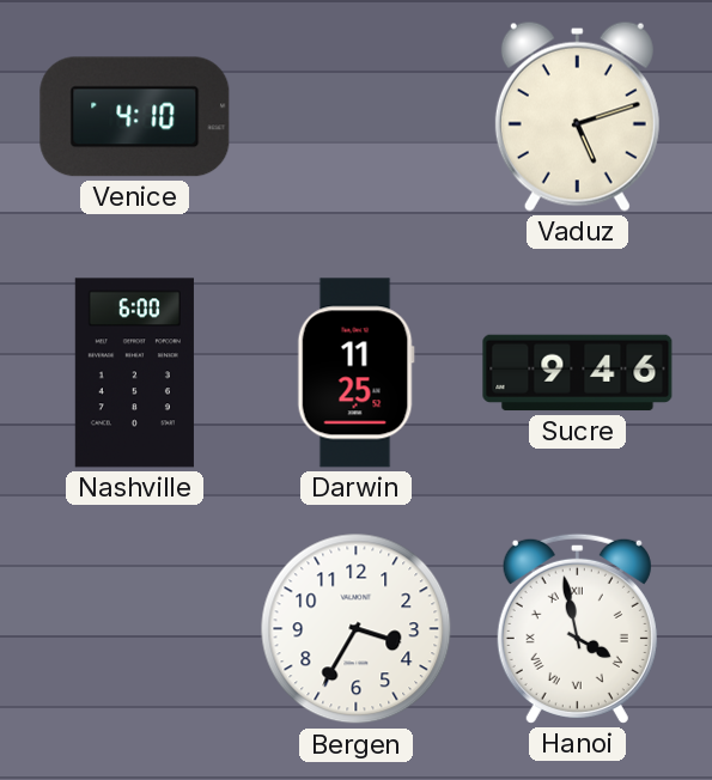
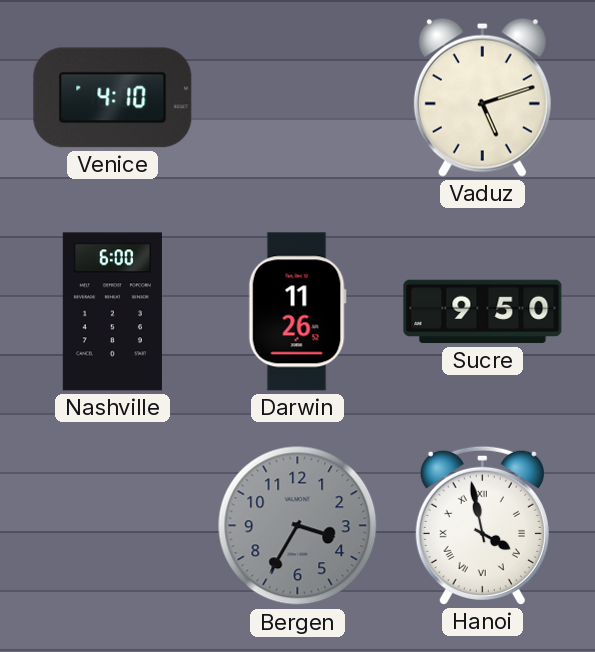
Darwin: 11:25 -> 11:26 (297, 312)
Sucre: 9:46 -> 9:50 (483, 312)
Bergen dial: white -> grey (298, 526)
